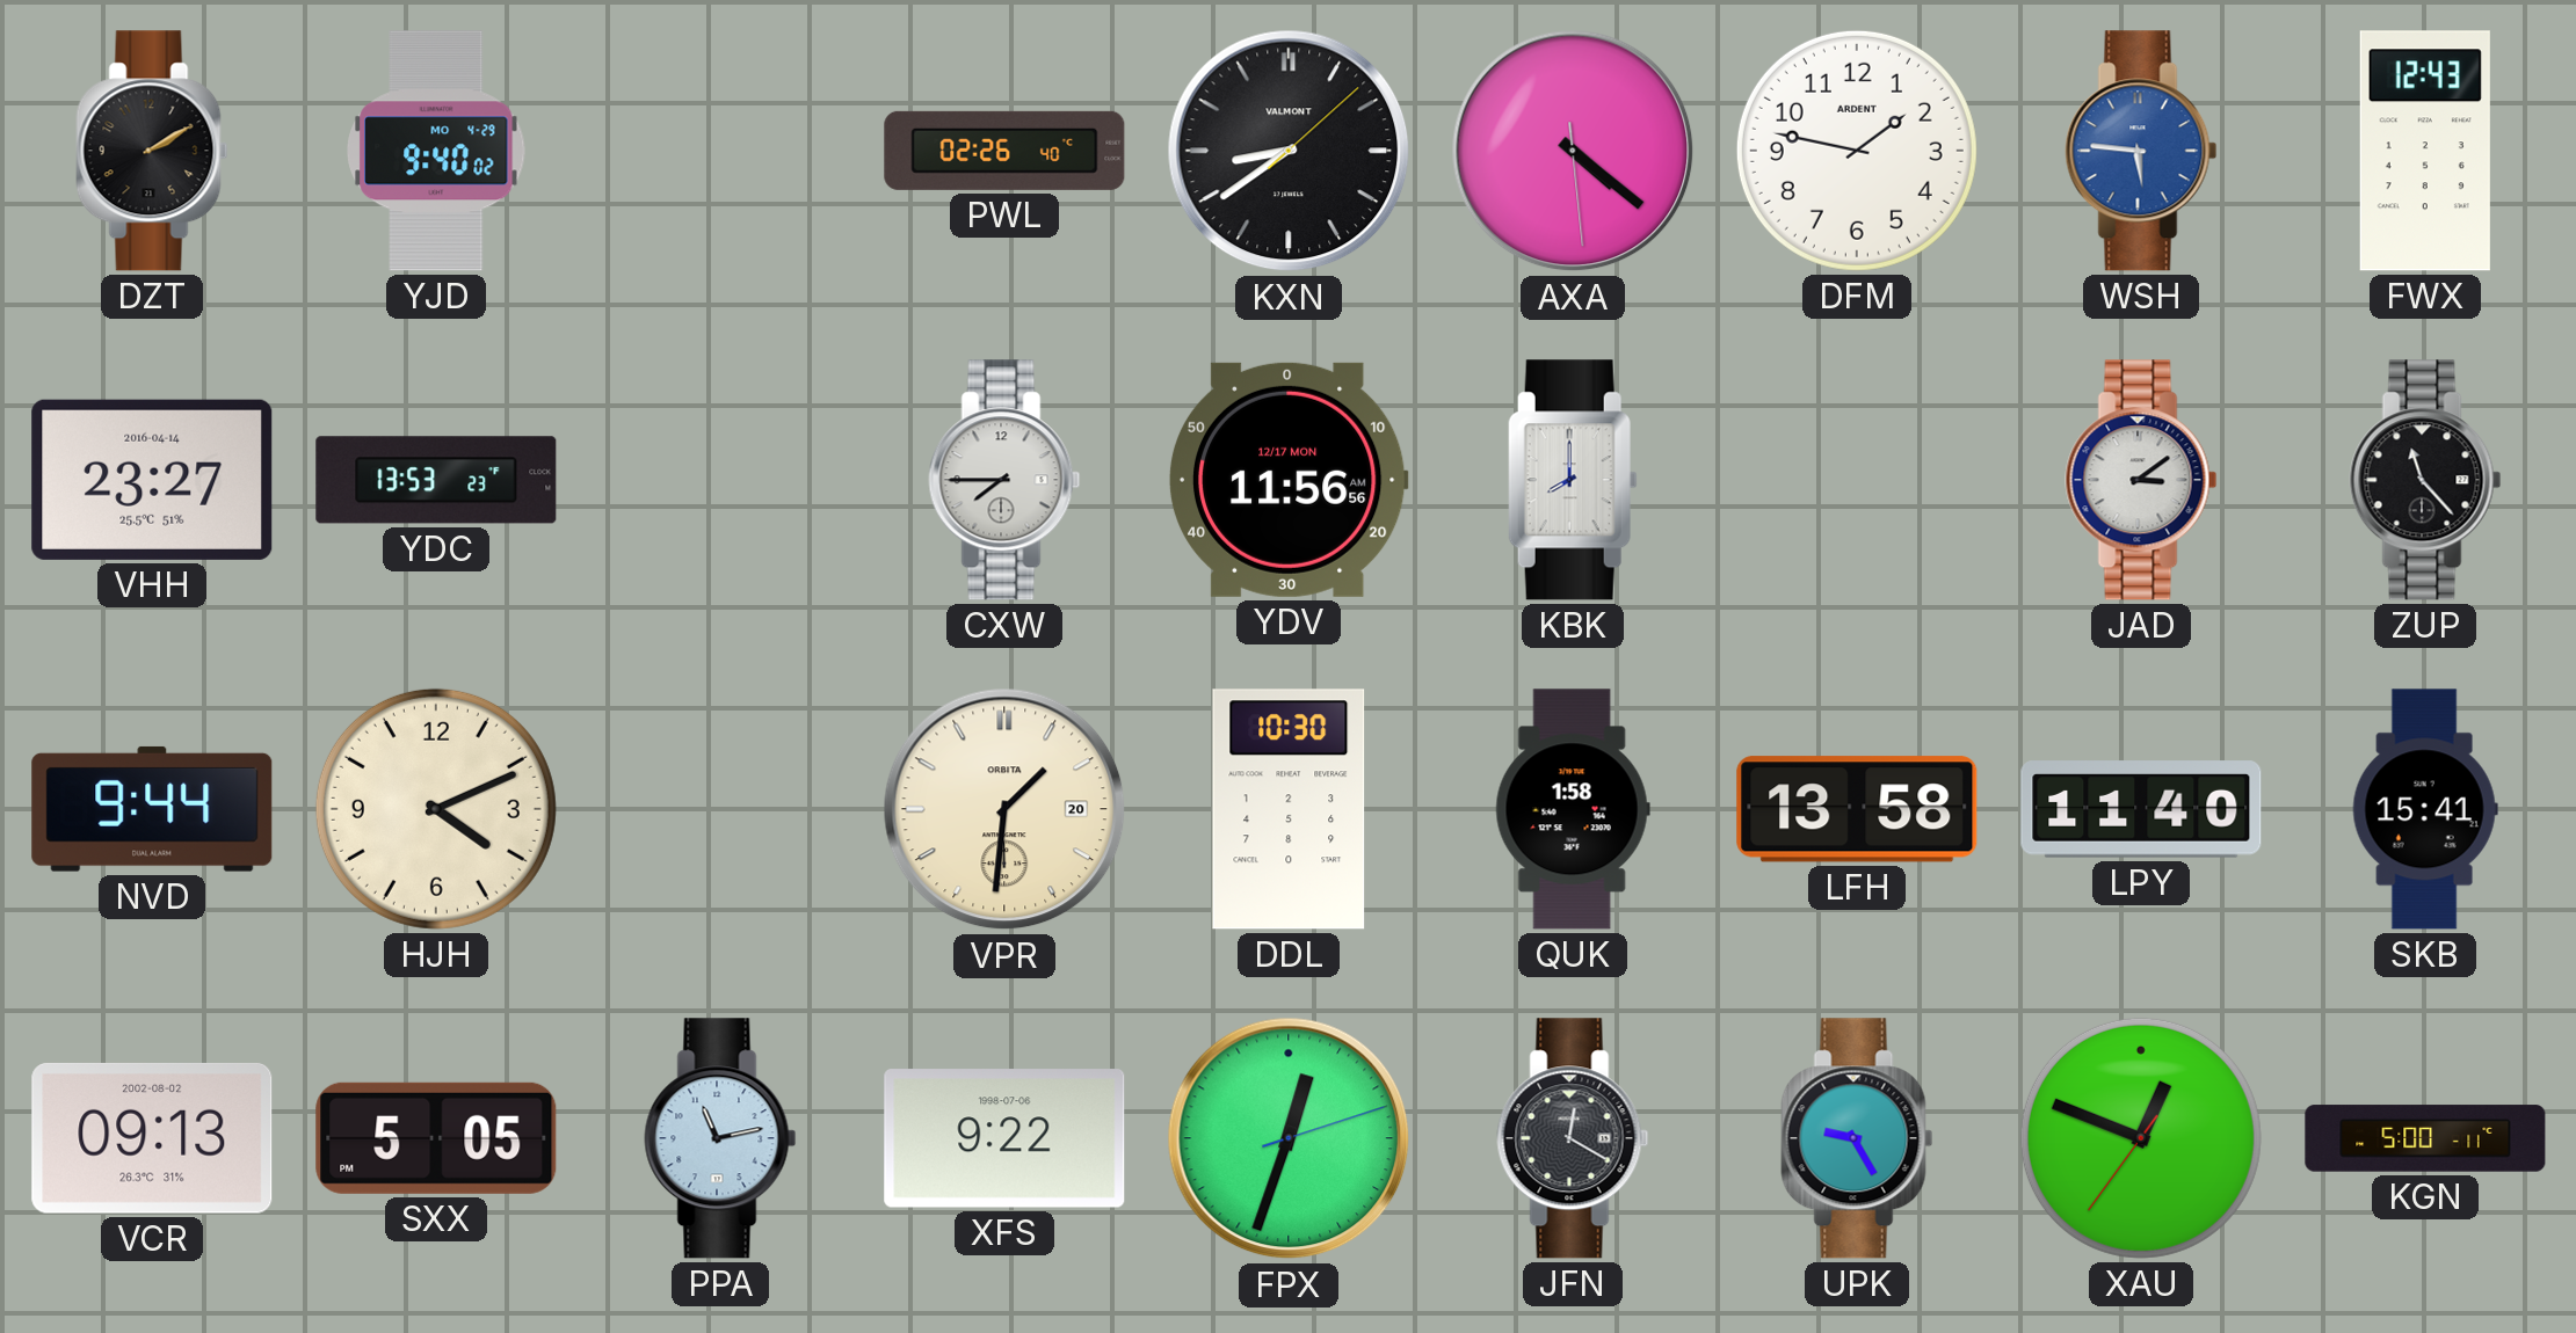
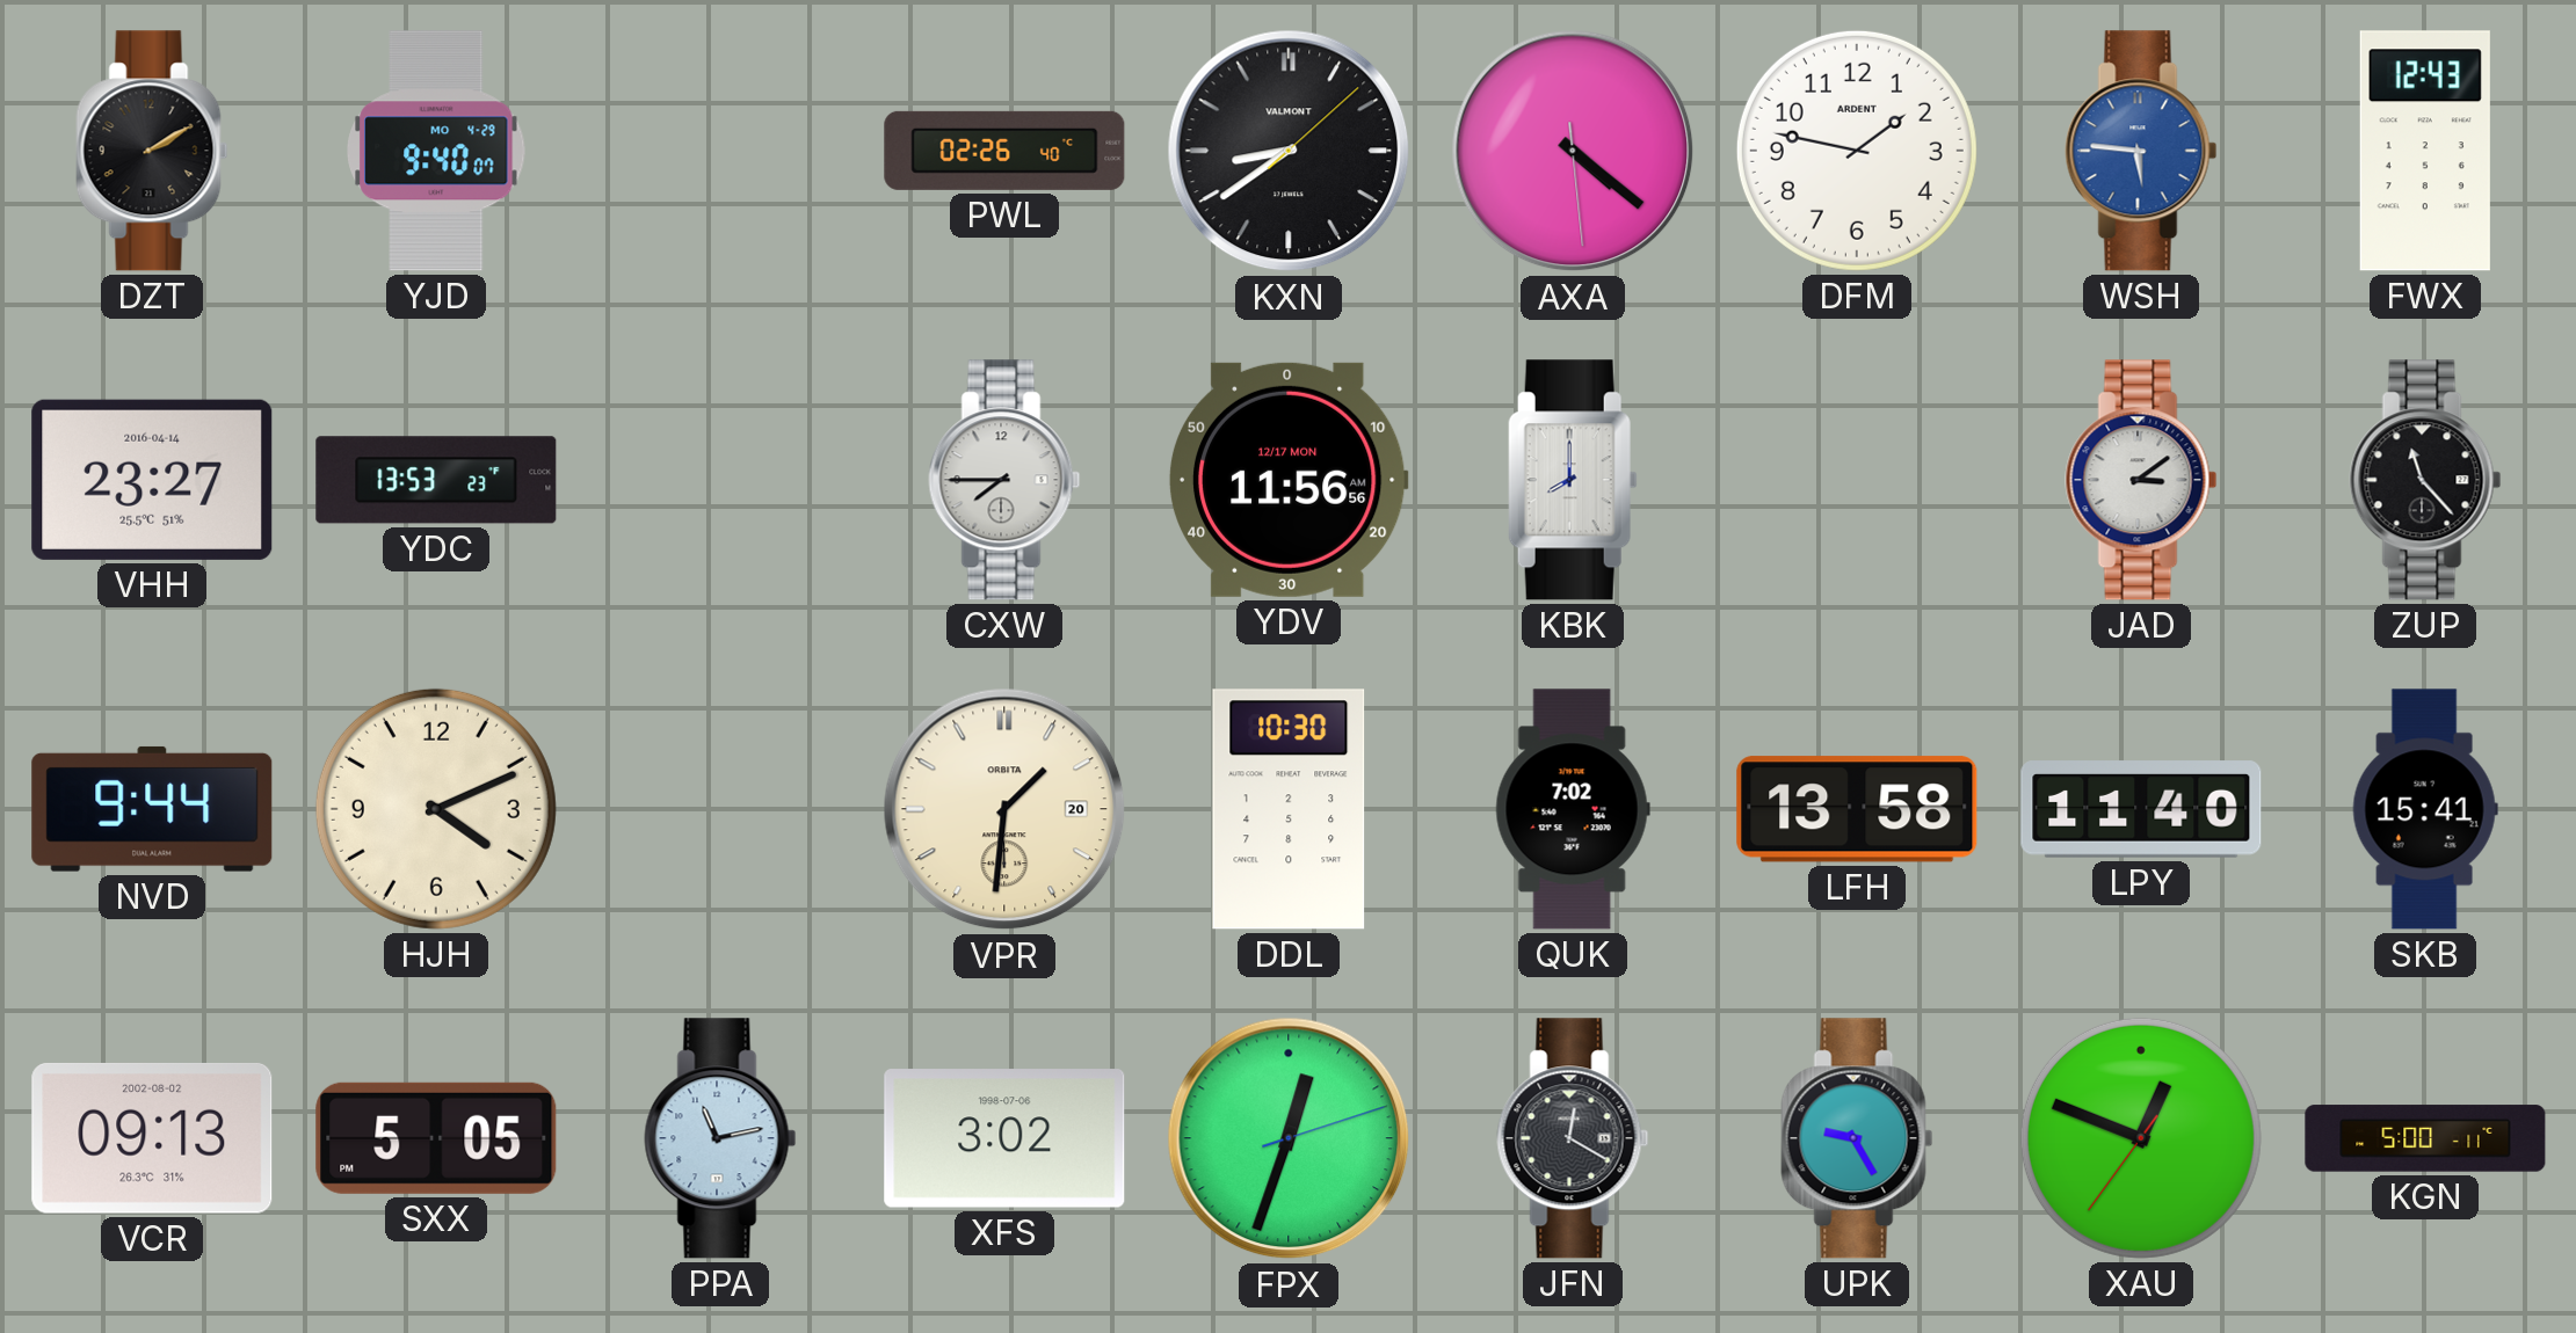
YJD: 9:40:02 -> 9:40:07 (436, 151)
QUK: 1:58 -> 7:02 (1573, 809)
XFS: 9:22 -> 3:02 (1004, 1138)
